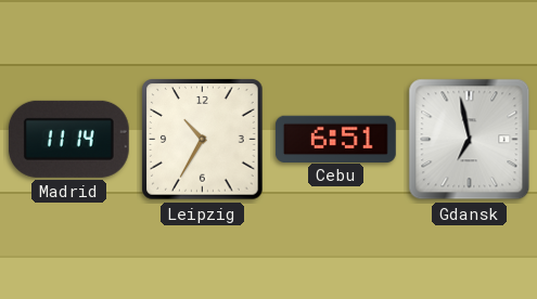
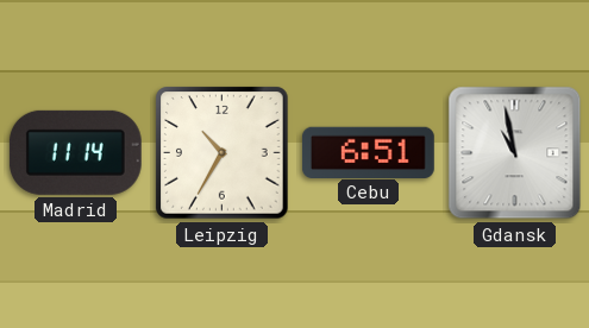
Gdansk: 6:58 -> 10:58 (515, 153)
